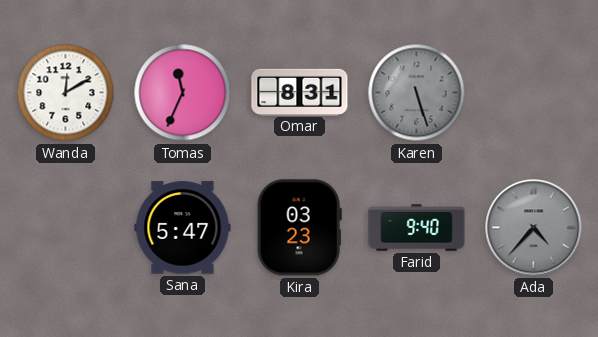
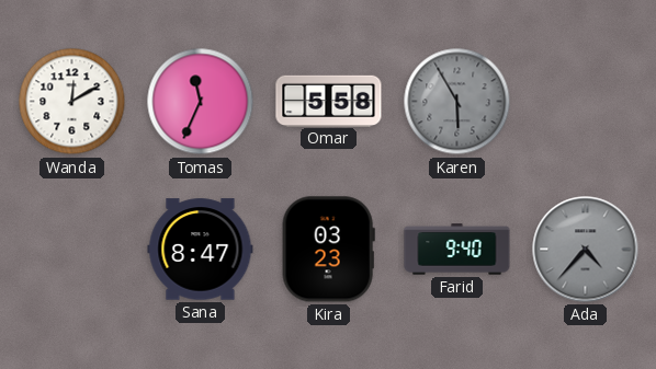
Omar: 8:31 -> 5:58 (329, 101)
Karen: 5:27 -> 5:55 (457, 102)
Sana: 5:47 -> 8:47 (201, 250)
